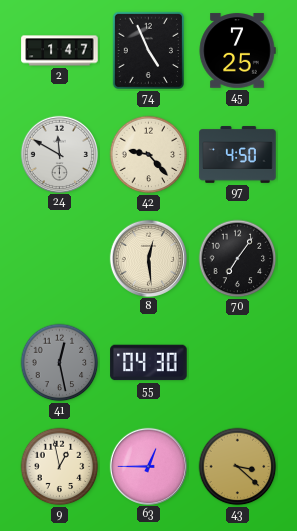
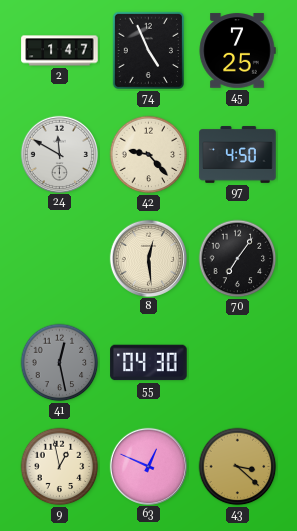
63: 12:45 -> 12:49 (148, 466)
